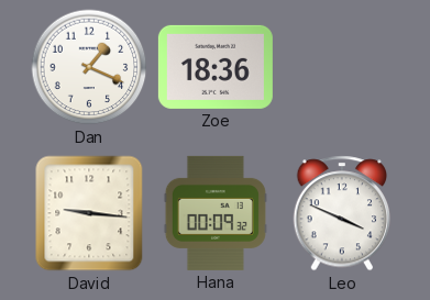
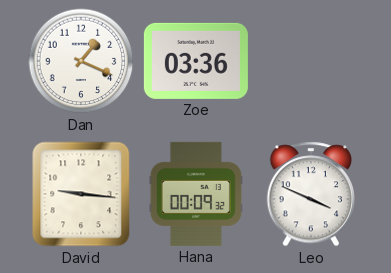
Zoe: 18:36 -> 03:36 (196, 61)
